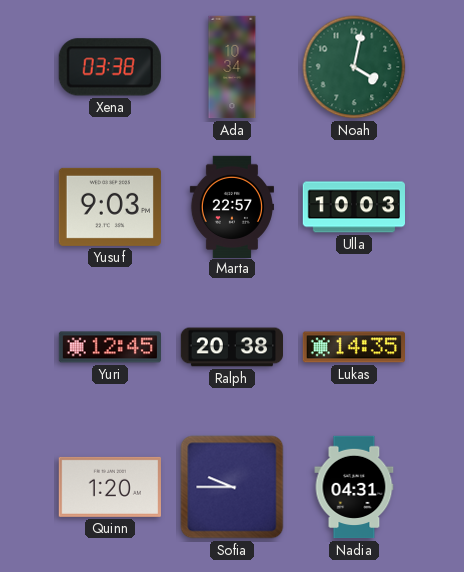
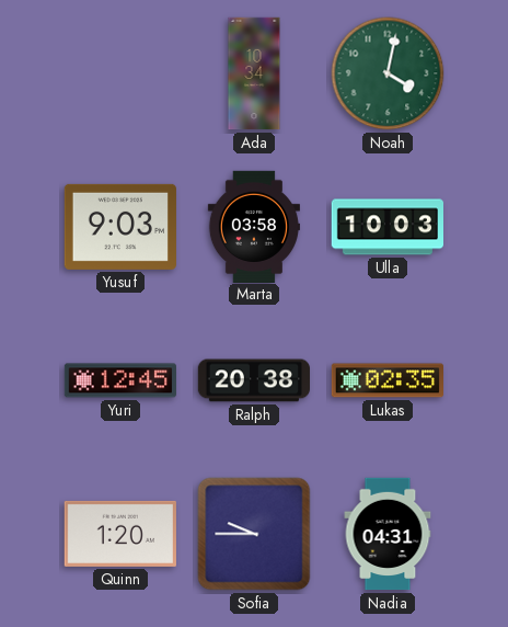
Xena: 03:38 -> none (110, 67)
Marta: 22:57 -> 03:58 (254, 226)
Lukas: 14:35 -> 02:35 (386, 380)
